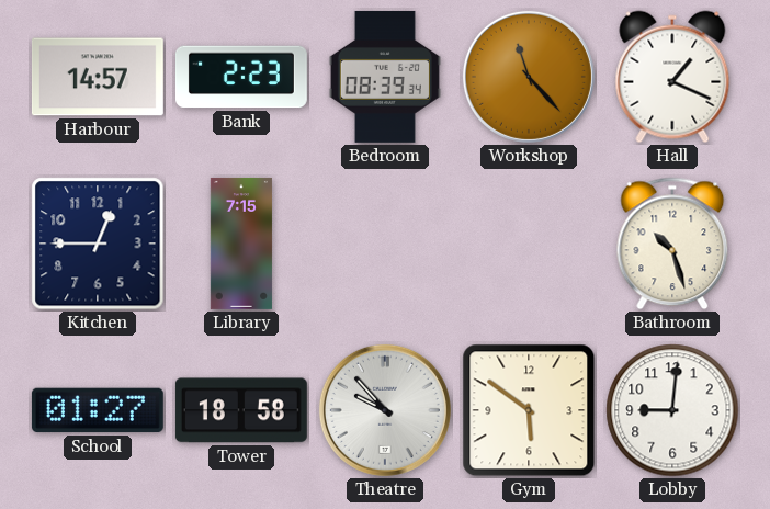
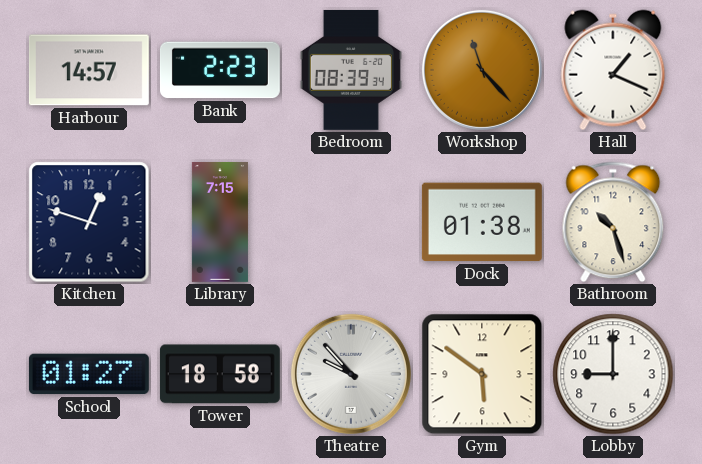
Kitchen: 12:45 -> 12:48 (89, 222)
Dock: none -> 01:38 (482, 222)
Lobby: 9:01 -> 9:00 (613, 374)
